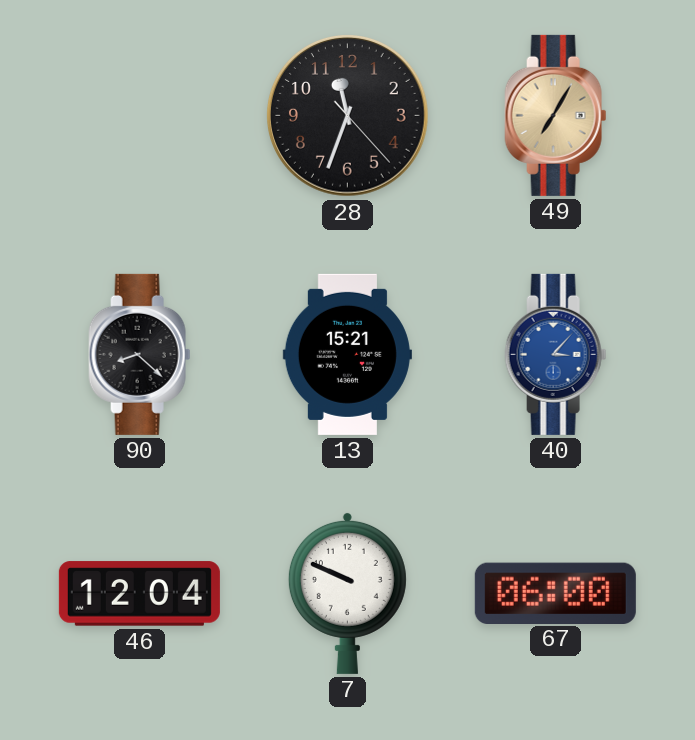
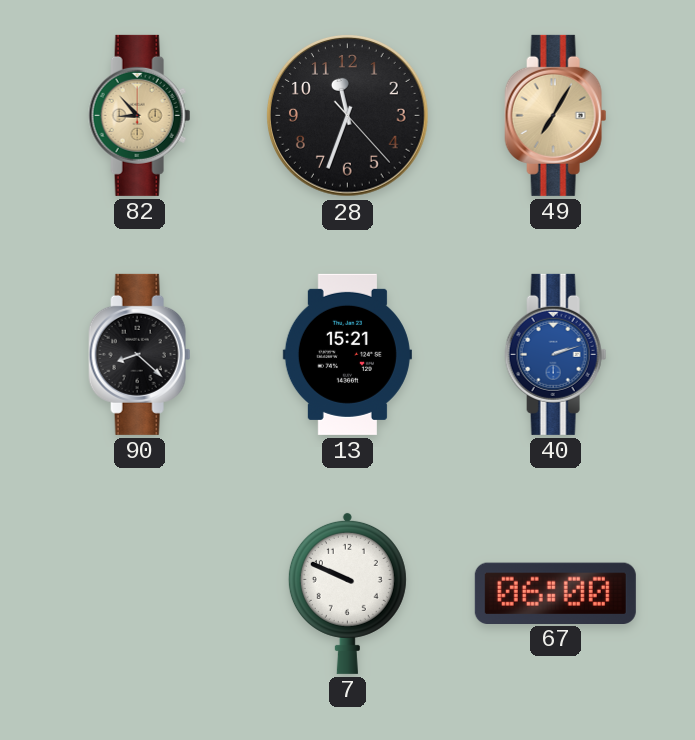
82: none -> 8:53 (140, 115)
40: 3:07 -> 2:12 (556, 354)
46: 12:04 -> none (139, 594)
